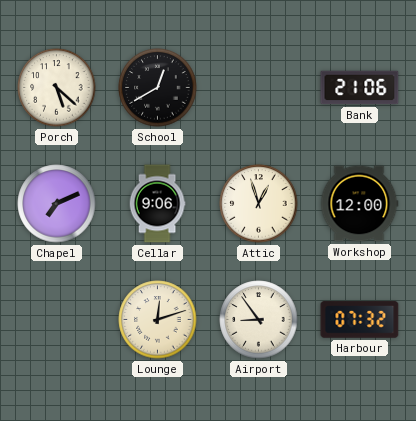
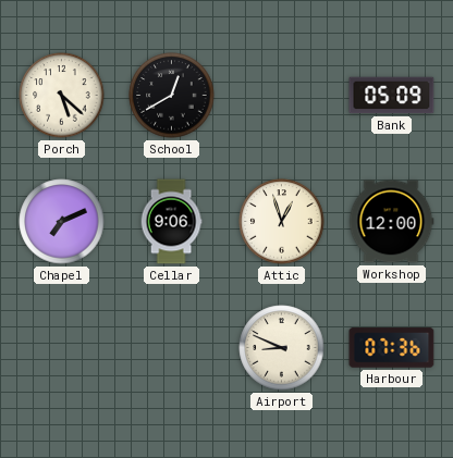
Bank: 21:06 -> 05:09 (392, 96)
Lounge: 12:12 -> none (158, 320)
Airport: 8:54 -> 8:49 (282, 348)
Harbour: 07:32 -> 07:36 (392, 348)
